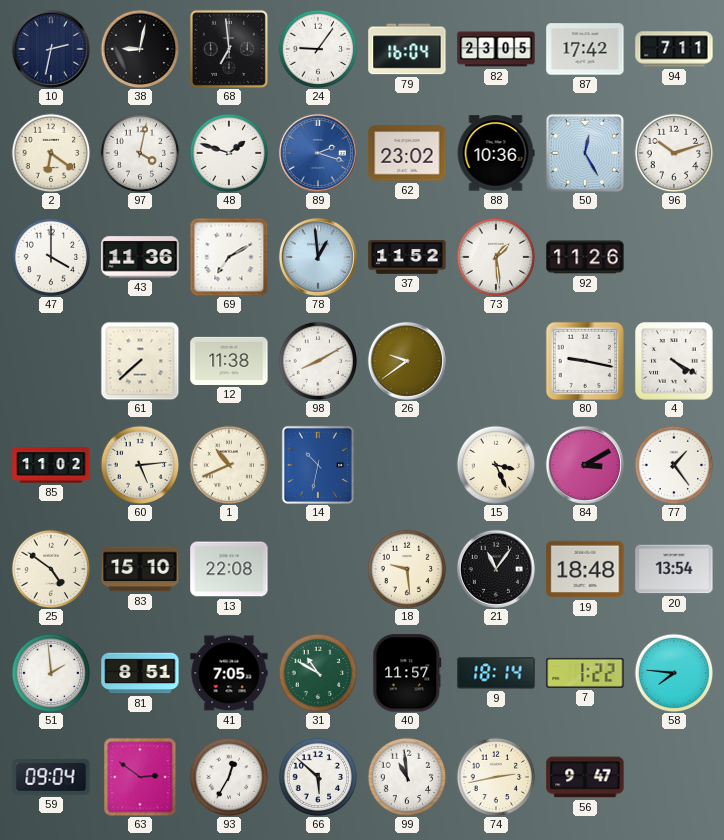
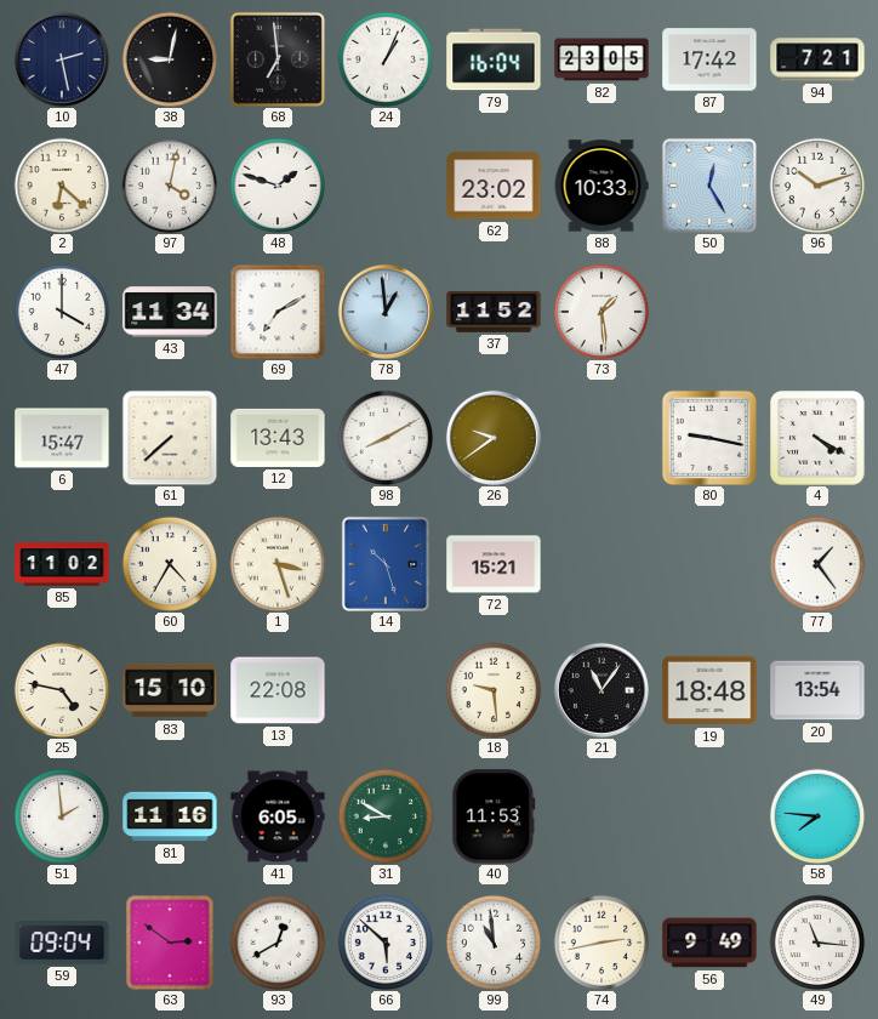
10: 2:32 -> 2:28 (62, 59)
24: 9:06 -> 1:04 (386, 59)
94: 7:11 -> 7:21 (817, 59)
2: 6:21 -> 6:22 (62, 186)
89: 2:18 -> none (318, 153)
88: 10:36 -> 10:33 (602, 186)
43: 11:36 -> 11:34 (170, 312)
92: 11:26 -> none (585, 257)
6: none -> 15:47 (62, 438)
12: 11:38 -> 13:43 (278, 438)
60: 5:14 -> 4:35 (170, 564)
1: 10:41 -> 3:27 (278, 564)
14: 10:32 -> 10:27 (386, 564)
72: none -> 15:21 (494, 564)
15: 3:26 -> none (496, 465)
84: 3:10 -> none (585, 465)
25: 4:51 -> 4:47 (62, 690)
81: 8:51 -> 11:16 (170, 816)
41: 7:05 -> 6:05 (278, 816)
31: 10:50 -> 8:50 (386, 816)
40: 11:57 -> 11:53 (494, 816)
9: 18:14 -> none (496, 673)
7: 1:22 -> none (585, 673)
93: 12:35 -> 12:40 (278, 943)
56: 9:47 -> 9:49 (709, 943)
49: none -> 11:16 (817, 943)
